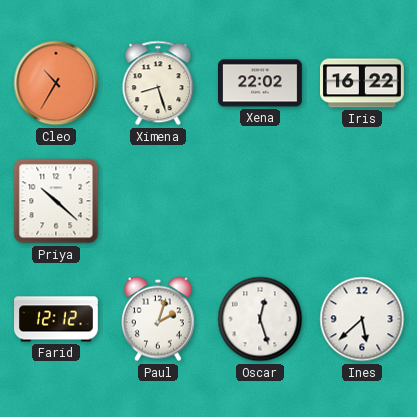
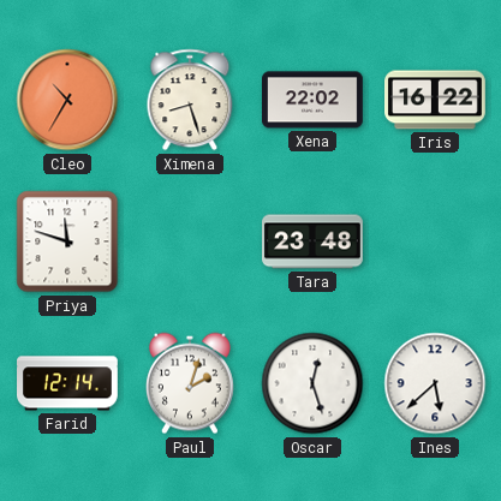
Priya: 10:22 -> 11:48 (67, 241)
Tara: none -> 23:48 (314, 241)
Farid: 12:12 -> 12:14 (68, 383)
